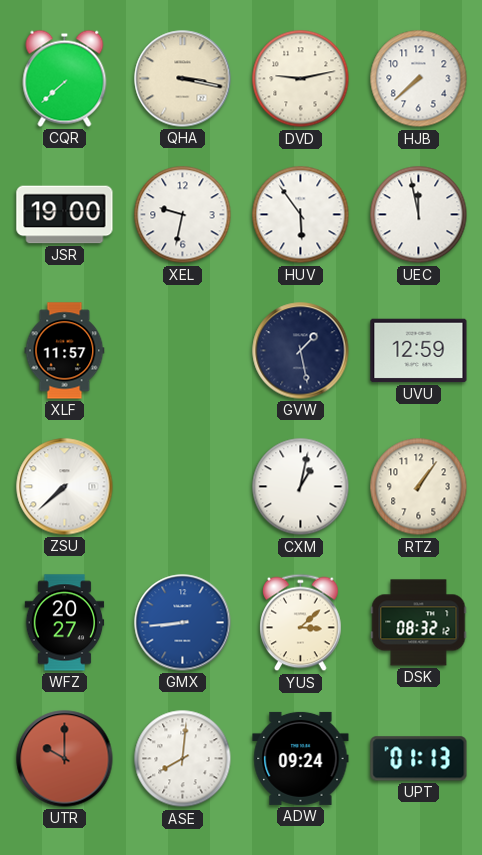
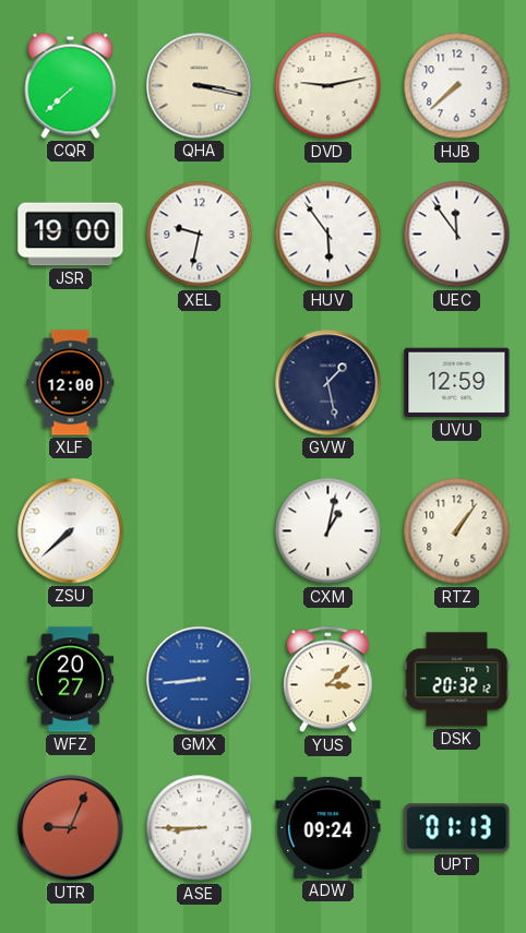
UEC: 11:58 -> 11:54 (457, 235)
XLF: 11:57 -> 12:00 (71, 383)
DSK: 08:32 -> 20:32 (457, 680)
UTR: 10:00 -> 9:04 (71, 828)
ASE: 8:01 -> 8:45 (200, 828)
